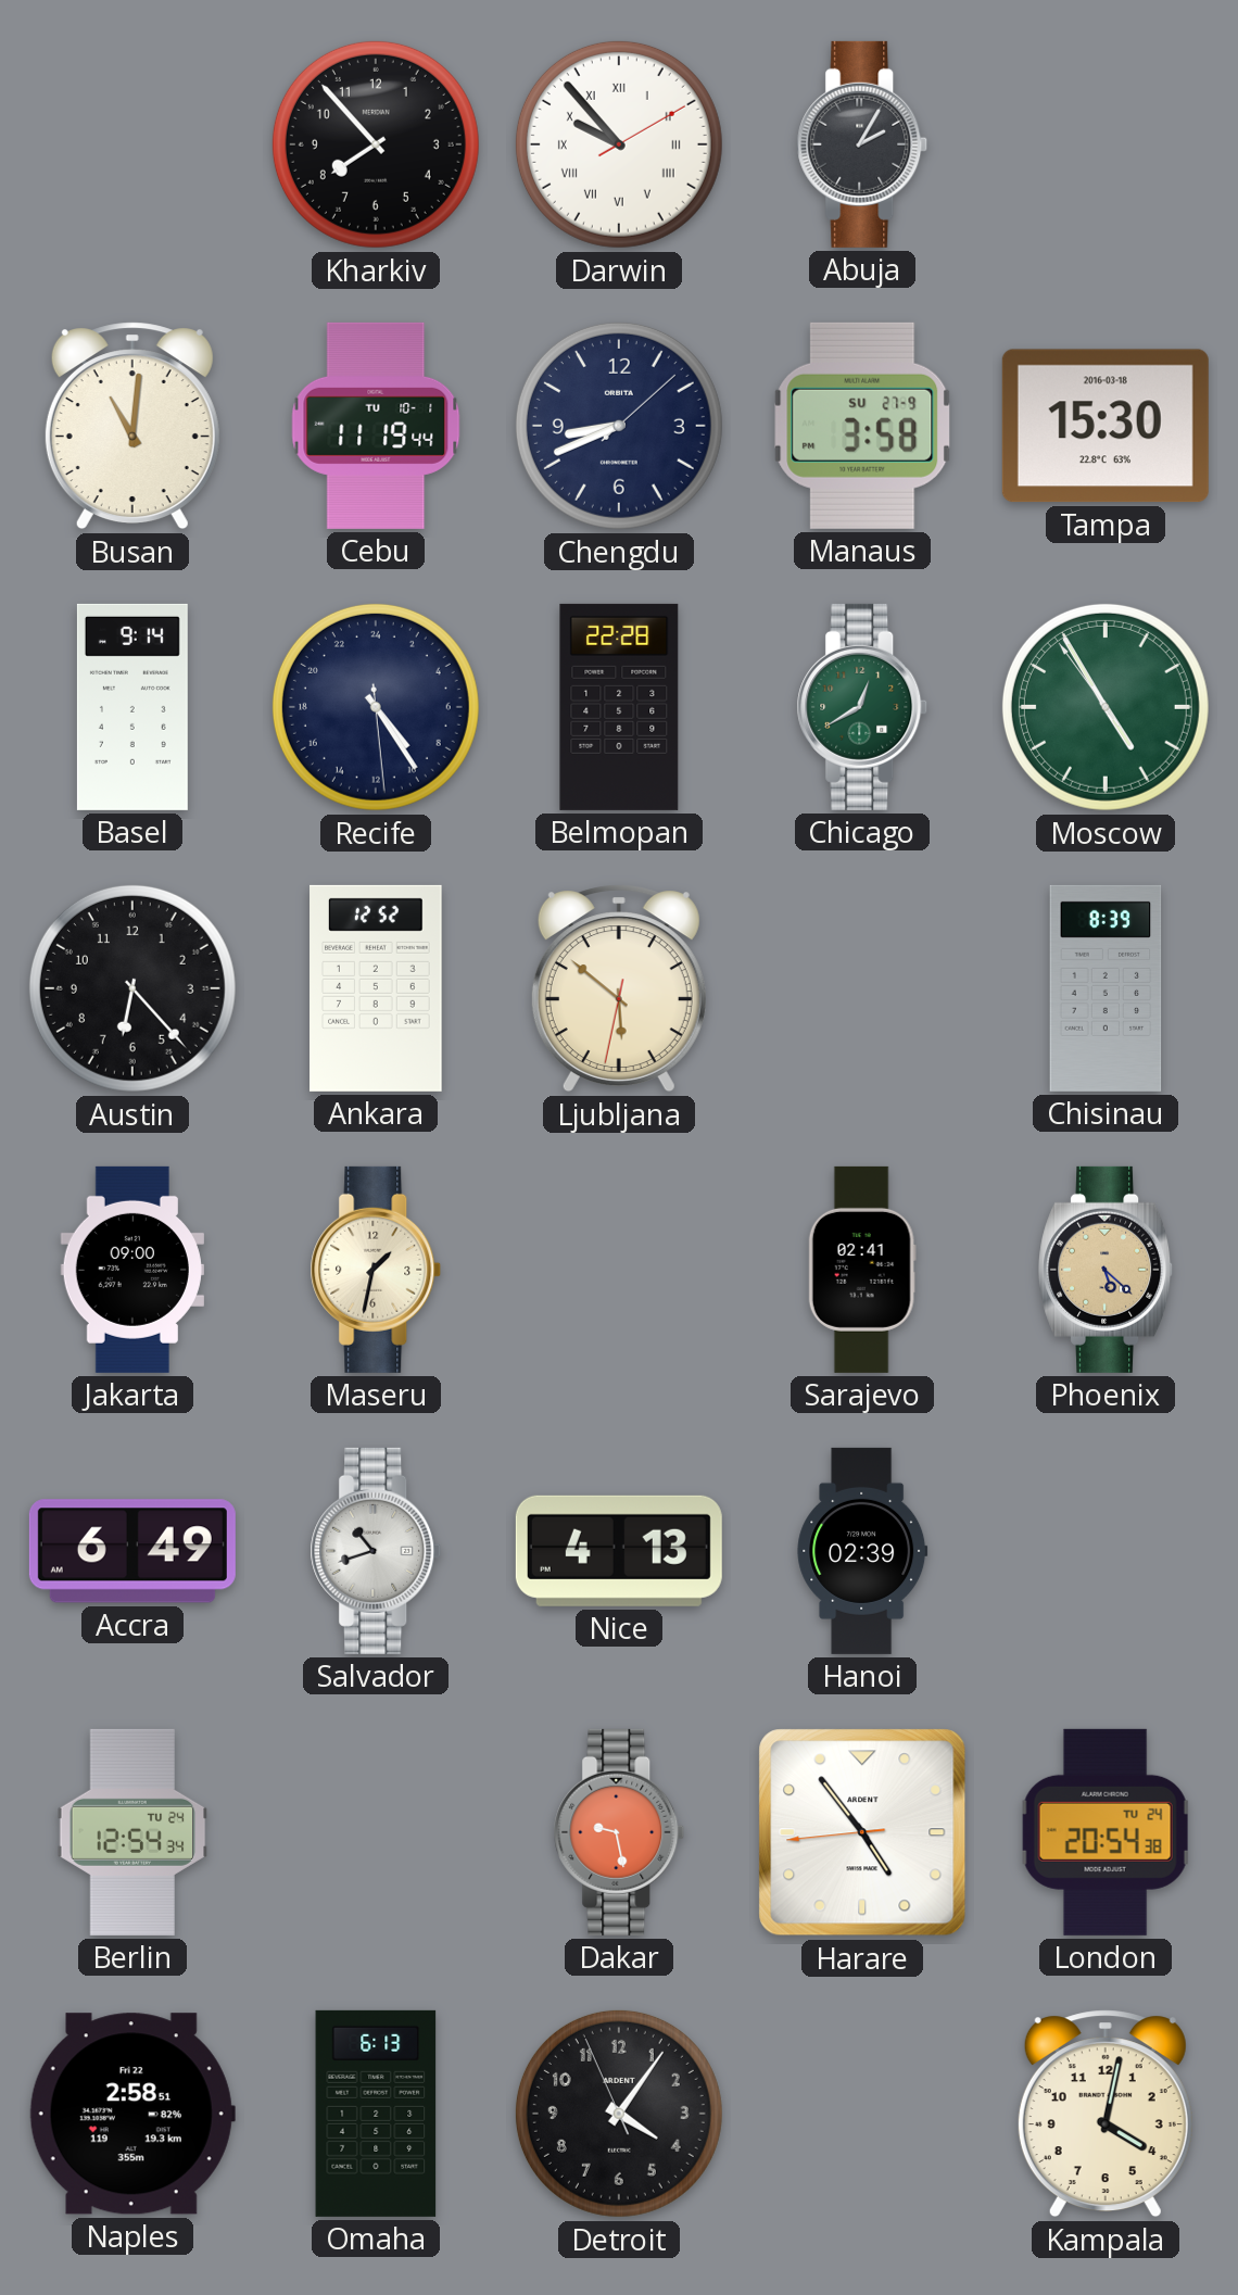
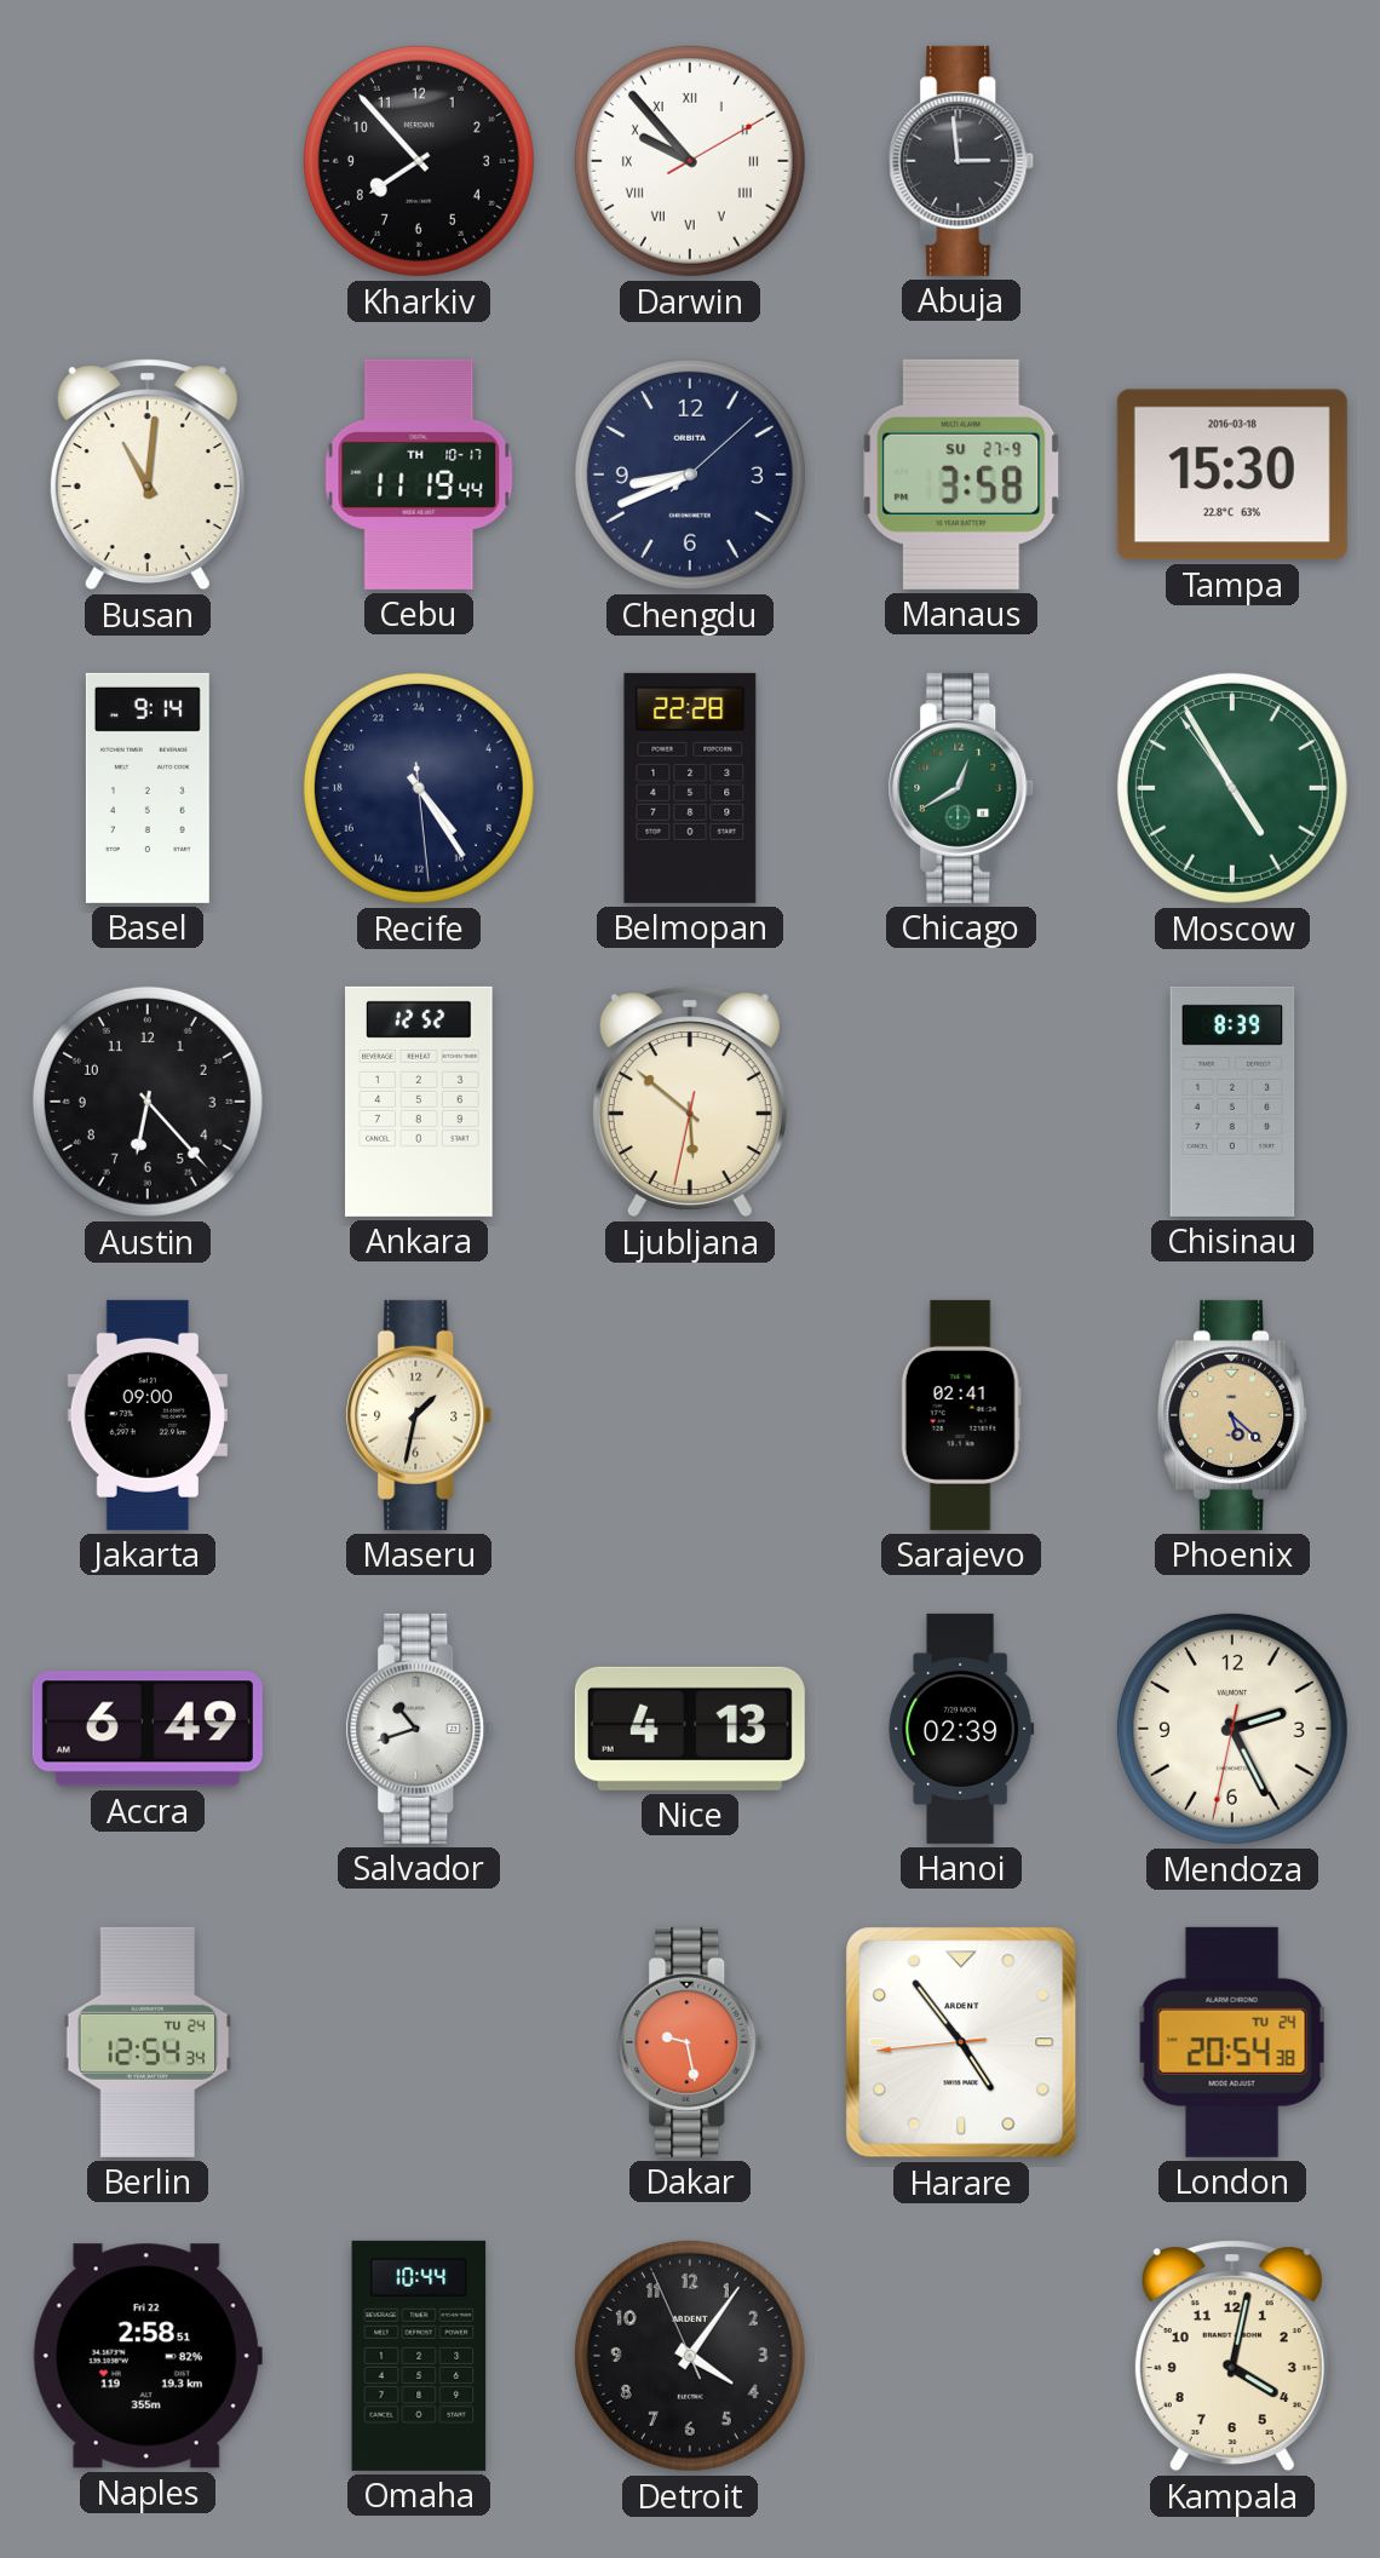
Abuja: 2:05 -> 2:59 (961, 161)
Cebu date: TU 10-1 -> TH 10-17 (419, 475)
Mendoza: none -> 2:25 (1232, 1729)
Omaha: 6:13 -> 10:44 (419, 2356)
